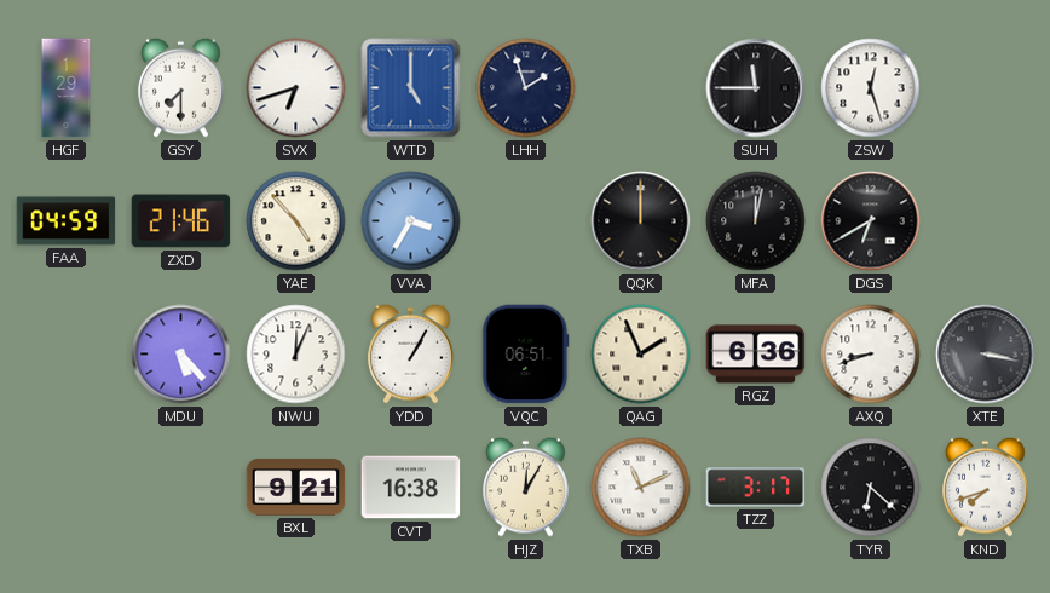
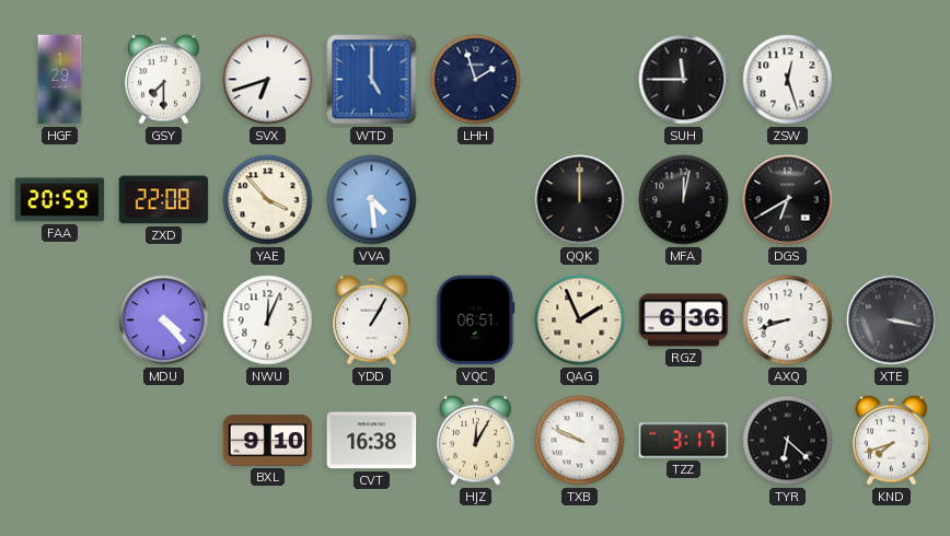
FAA: 04:59 -> 20:59 (60, 200)
ZXD: 21:46 -> 22:08 (164, 200)
YAE: 4:53 -> 3:53 (268, 200)
VVA: 3:35 -> 4:29 (372, 200)
MDU: 5:23 -> 4:23 (164, 321)
BXL: 9:21 -> 9:10 (268, 441)
TXB: 11:11 -> 9:49 (580, 441)
